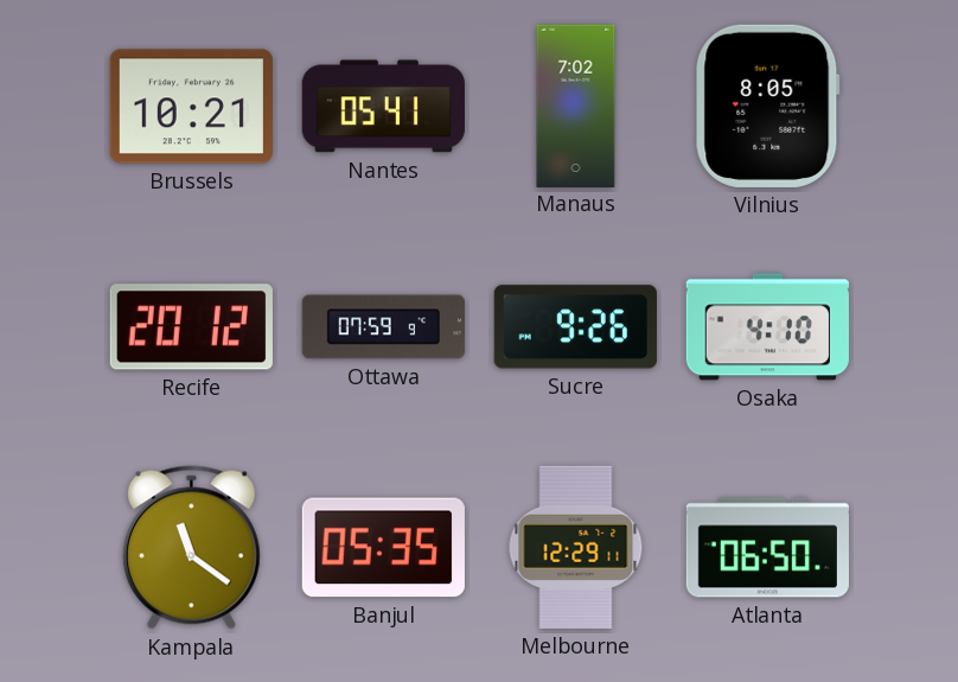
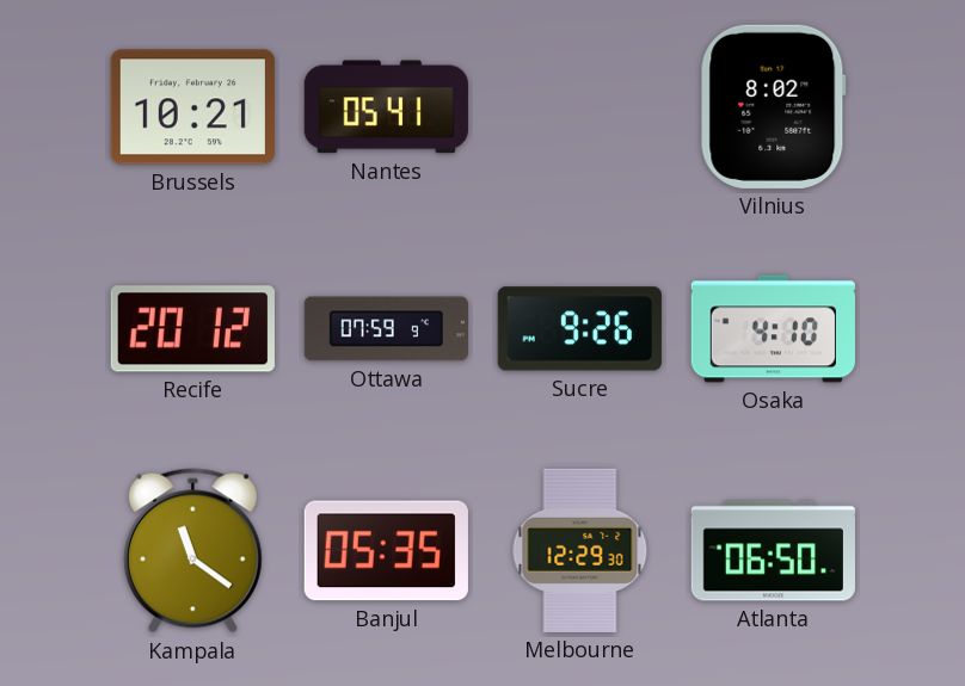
Manaus: 7:02 -> none (576, 106)
Vilnius: 8:05 -> 8:02 (773, 106)
Melbourne: 12:29:11 -> 12:29:30 (580, 550)
